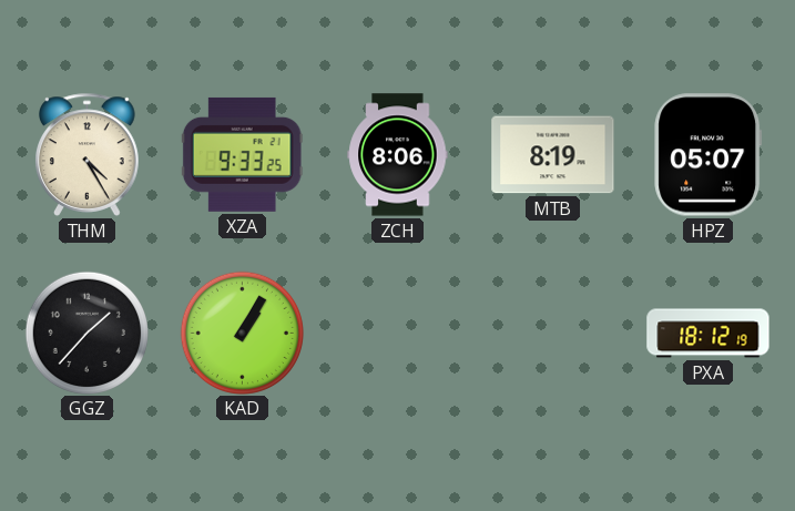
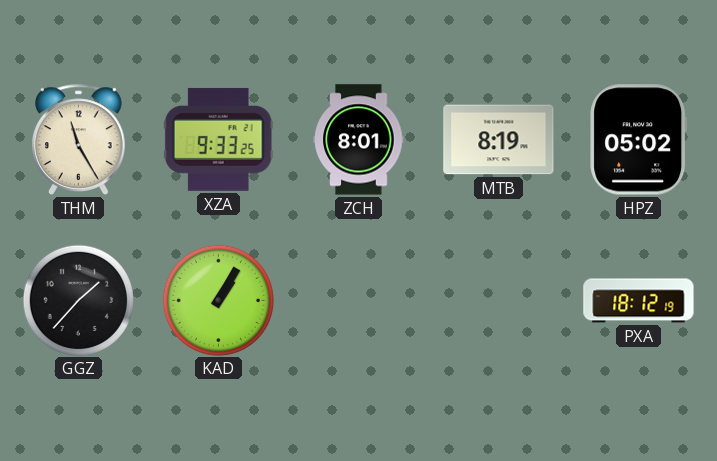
THM: 4:25 -> 11:25 (79, 139)
ZCH: 8:06 -> 8:01 (359, 140)
HPZ: 05:07 -> 05:02 (639, 140)
